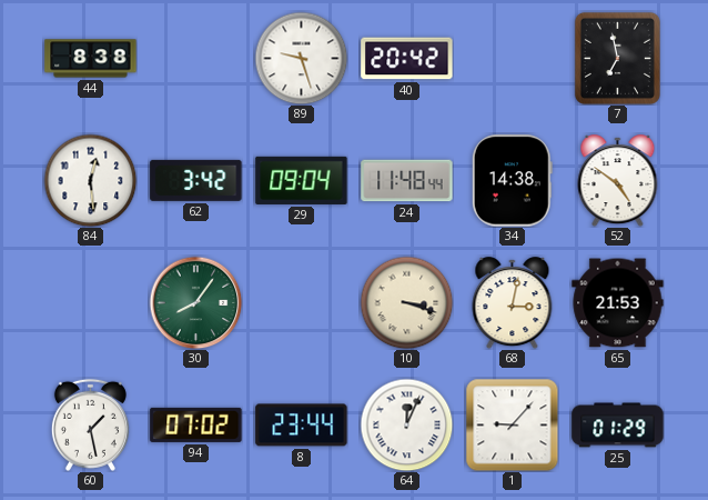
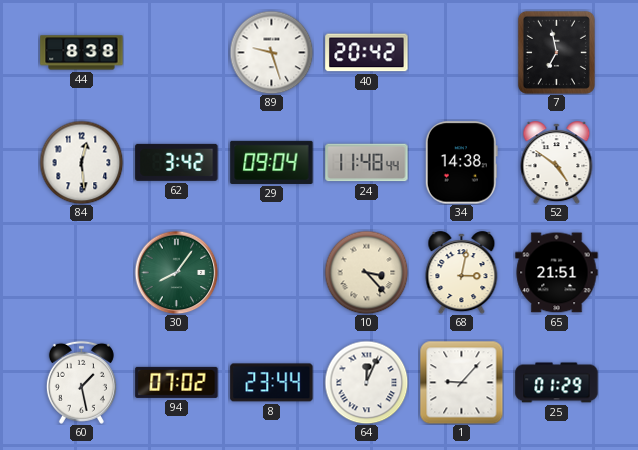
10: 3:18 -> 3:23 (366, 272)
65: 21:53 -> 21:51 (557, 273)
